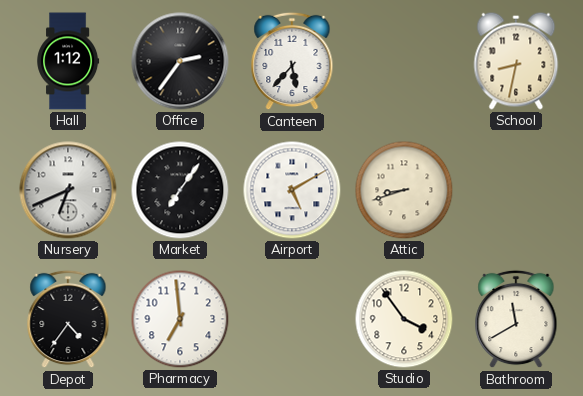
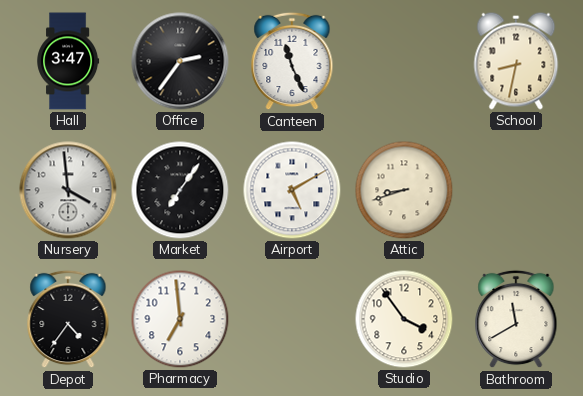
Hall: 1:12 -> 3:47 (68, 61)
Canteen: 5:37 -> 11:26 (292, 61)
Nursery: 6:41 -> 3:59 (68, 190)
